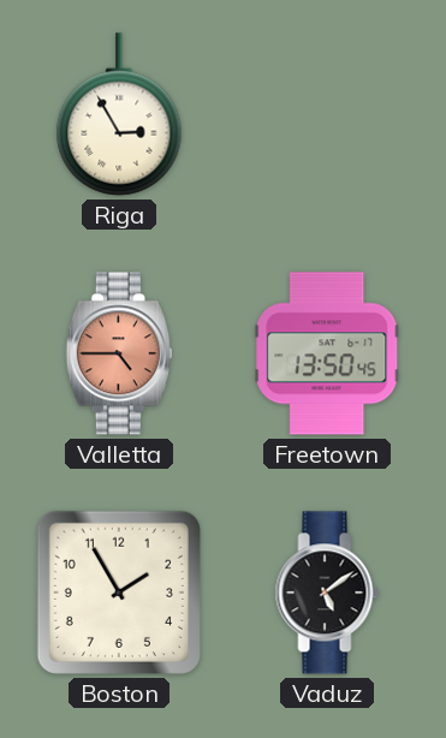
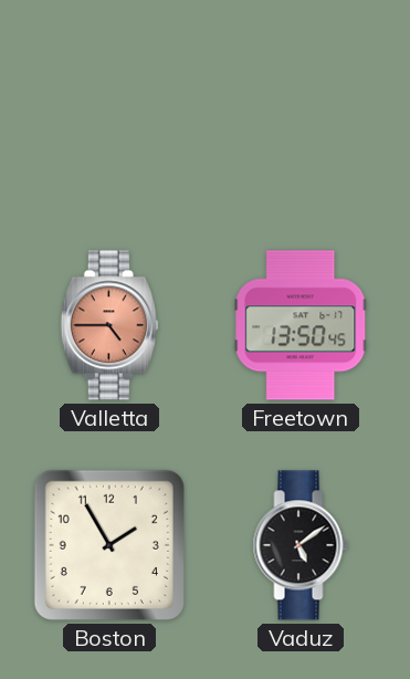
Riga: 2:55 -> none (119, 114)
